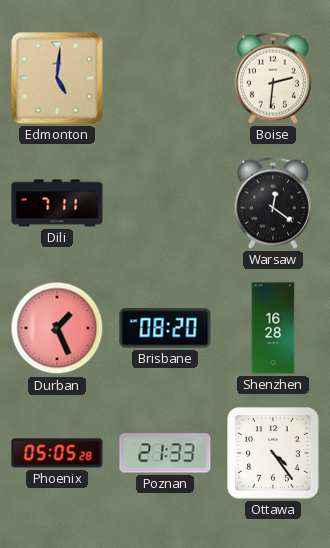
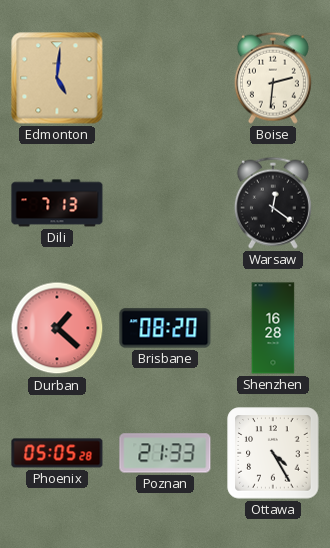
Dili: 7:11 -> 7:13 (57, 203)
Durban: 1:26 -> 1:22 (57, 328)
Ottawa: 4:24 -> 4:25 (273, 453)
